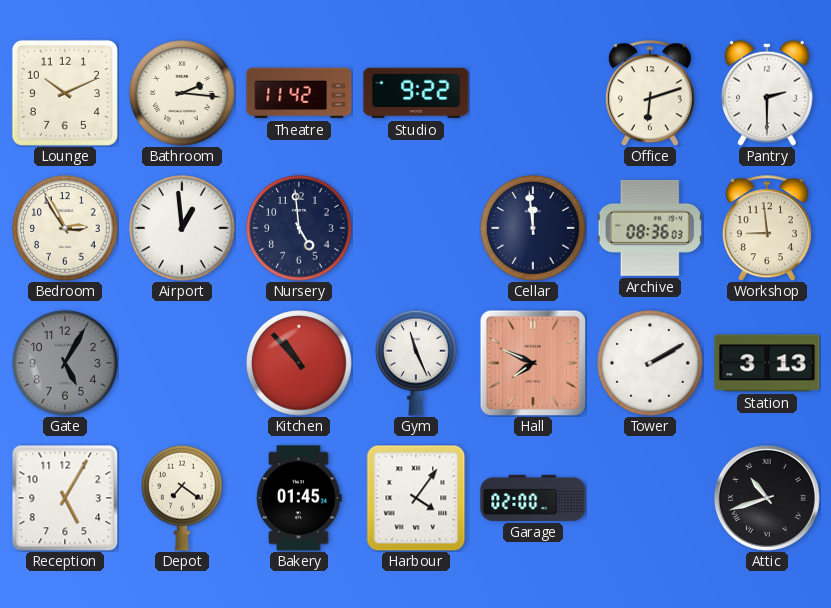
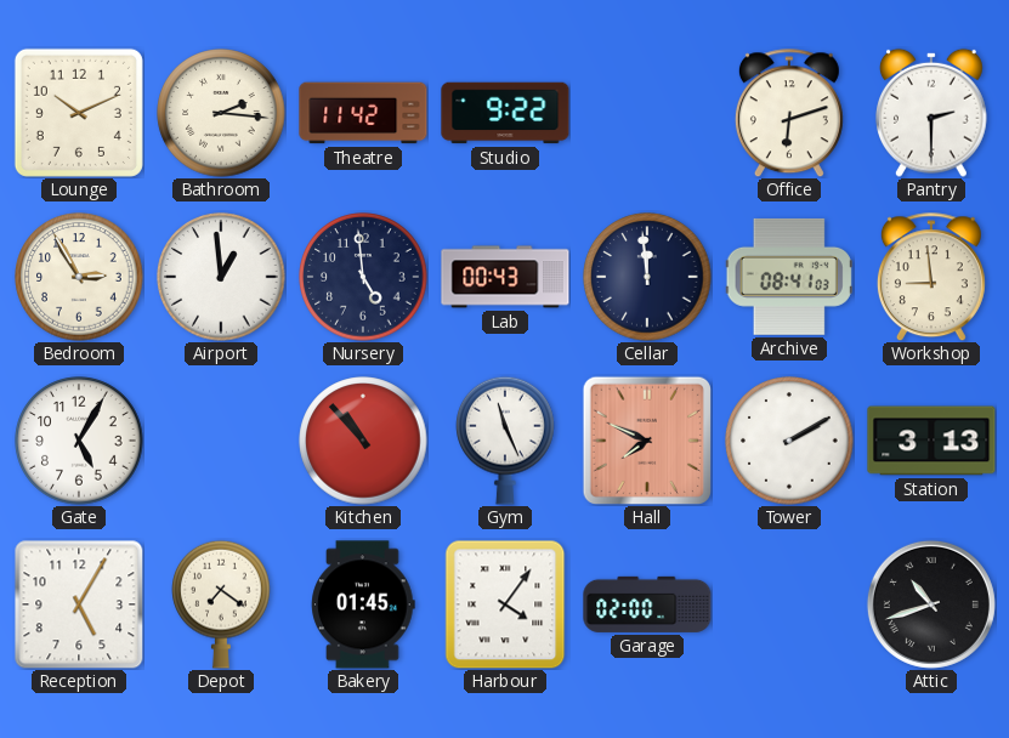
Lab: none -> 00:43 (505, 277)
Archive: 08:36 -> 08:41 (789, 277)
Gate dial: grey -> white (79, 441)
